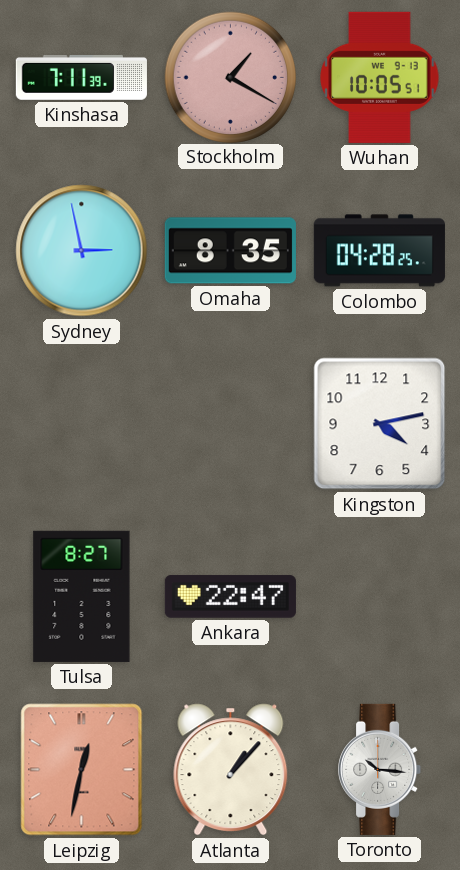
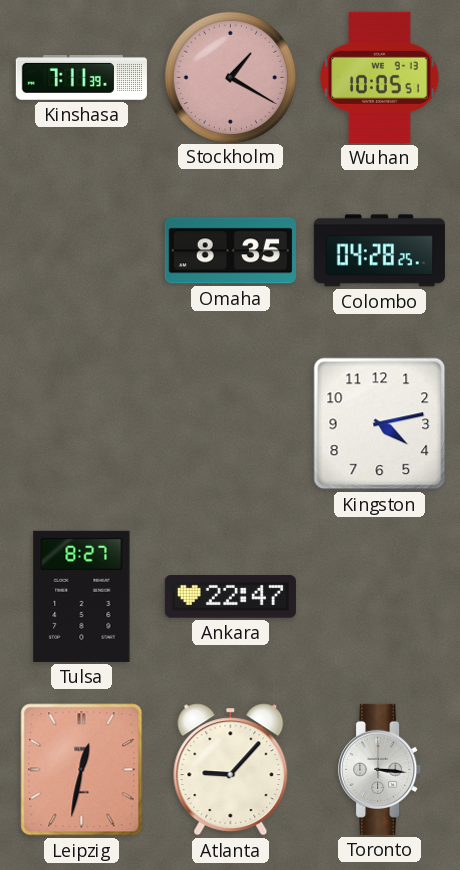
Sydney: 2:58 -> none (82, 251)
Atlanta: 1:07 -> 9:07 (231, 770)
Toronto: 10:16 -> 3:16 (380, 769)
